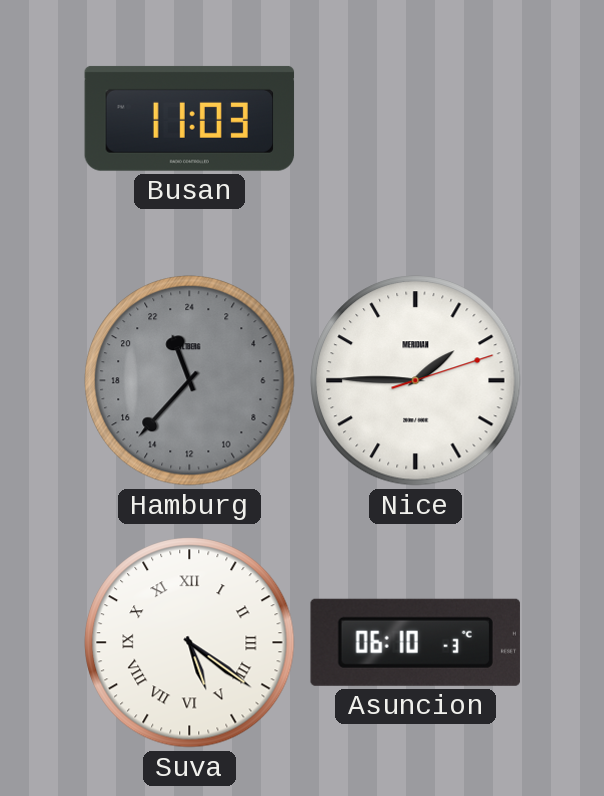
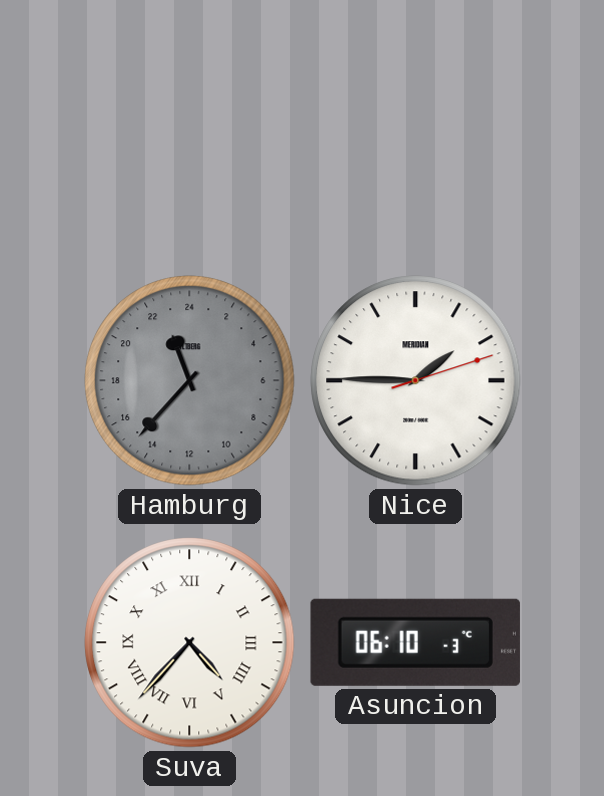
Busan: 11:03 -> none (190, 118)
Suva: 5:21 -> 4:37 (190, 643)
